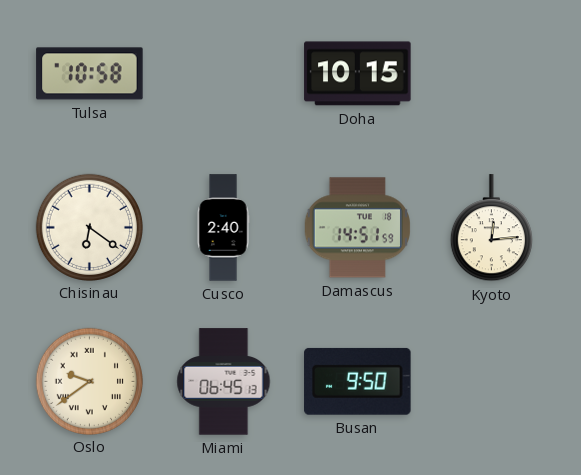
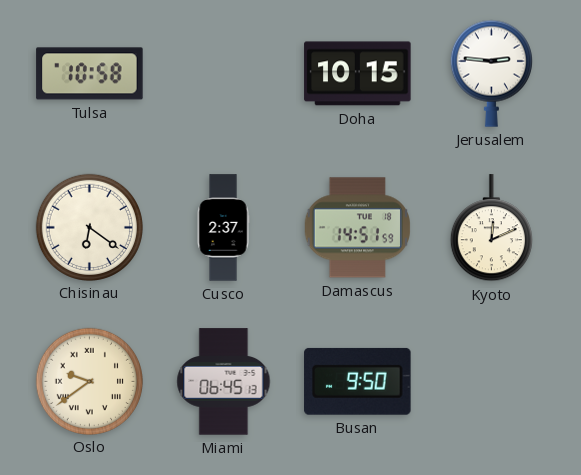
Jerusalem: none -> 2:46 (491, 73)
Cusco: 2:40 -> 2:37 (223, 228)
Kyoto: 12:14 -> 12:11 (491, 228)
